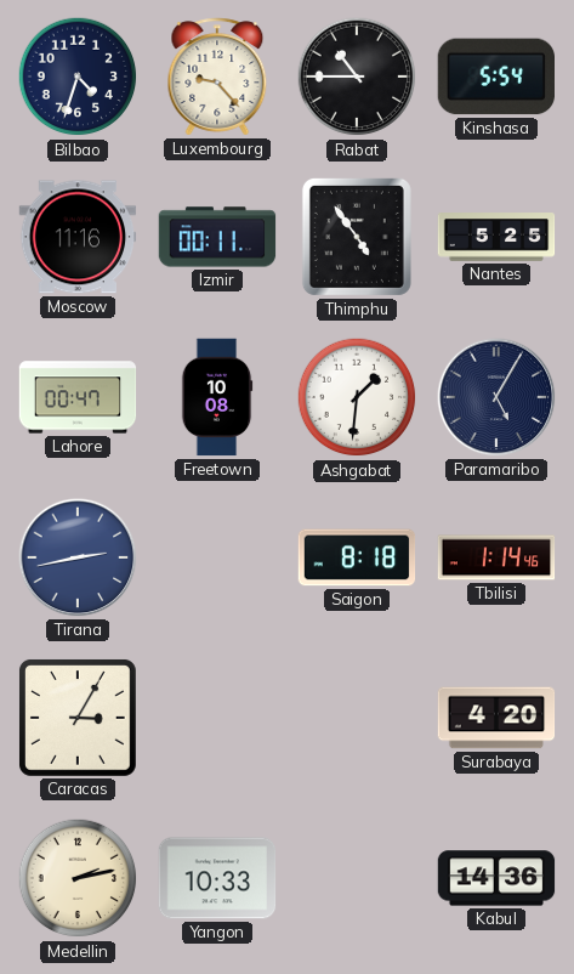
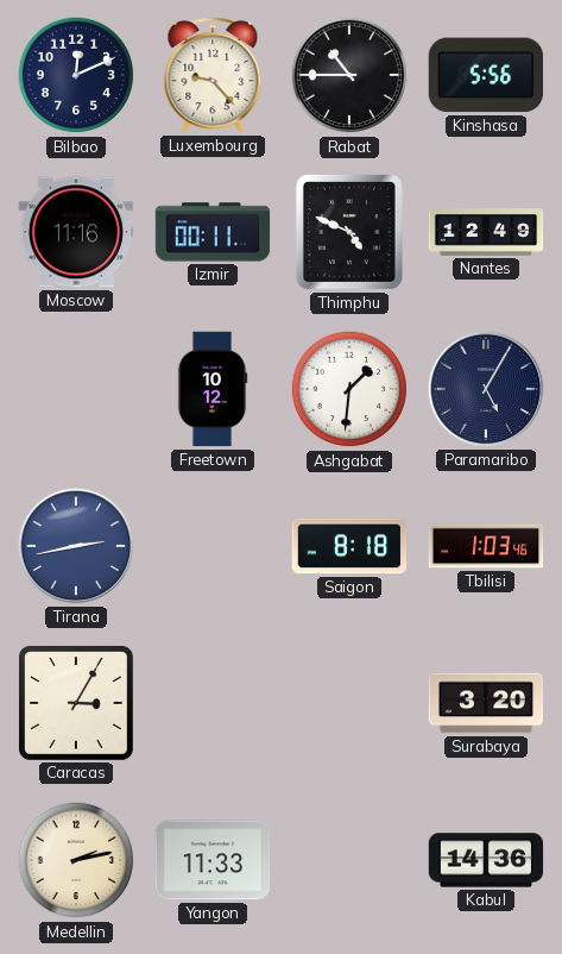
Bilbao: 4:33 -> 12:11 (76, 75)
Kinshasa: 5:54 -> 5:56 (485, 75)
Thimphu: 4:54 -> 4:49 (349, 232)
Nantes: 5:25 -> 12:49 (486, 232)
Lahore: 00:47 -> none (78, 397)
Freetown: 10:08 -> 10:12 (213, 389)
Tbilisi: 1:14 -> 1:03 (486, 546)
Surabaya: 4:20 -> 3:20 (486, 703)
Yangon: 10:33 -> 11:33 (213, 860)
